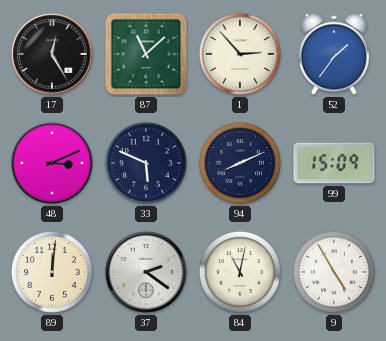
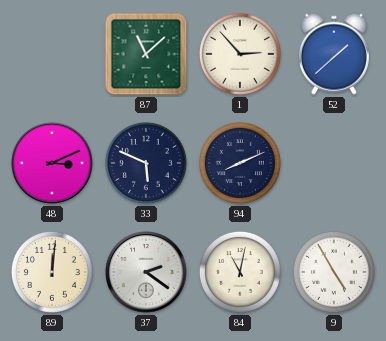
17: 12:25 -> none (52, 54)
52: 1:36 -> 1:38 (334, 54)
99: 15:09 -> none (334, 163)
